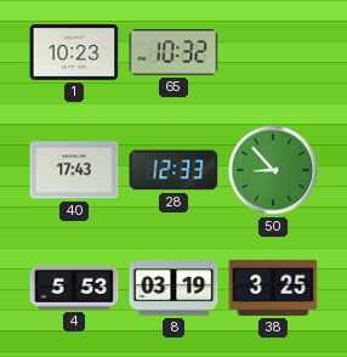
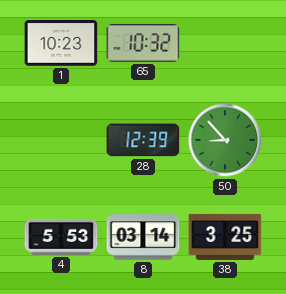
40: 17:43 -> none (74, 170)
28: 12:33 -> 12:39 (143, 140)
8: 03:19 -> 03:14 (143, 237)
